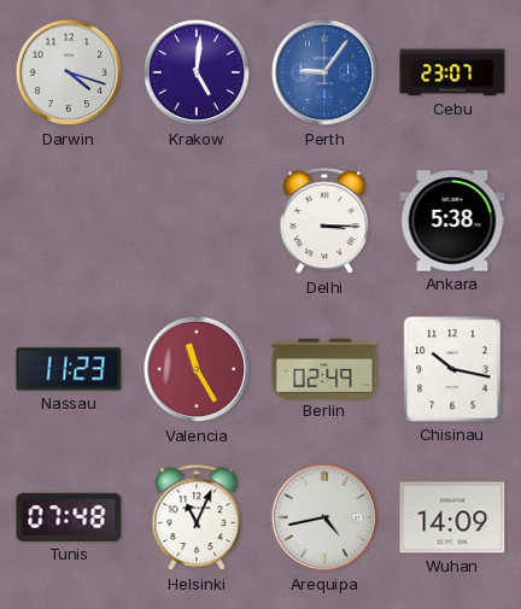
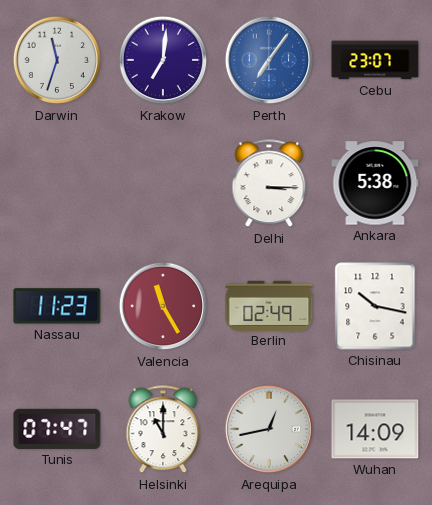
Darwin: 4:18 -> 11:33 (57, 60)
Krakow: 5:01 -> 7:01 (163, 60)
Perth: 9:06 -> 7:06 (269, 60)
Tunis: 07:48 -> 07:47 (57, 429)
Helsinki: 11:04 -> 11:00 (163, 430)
Arequipa: 4:43 -> 12:43 (269, 429)
